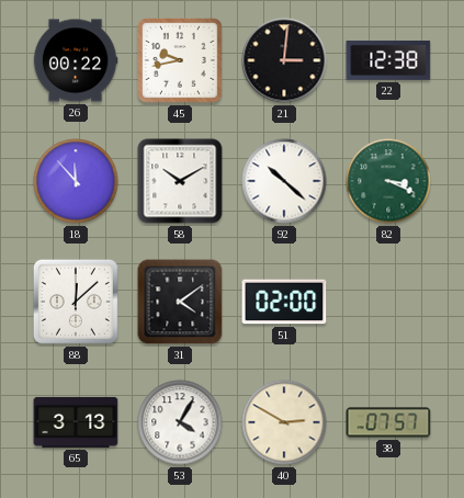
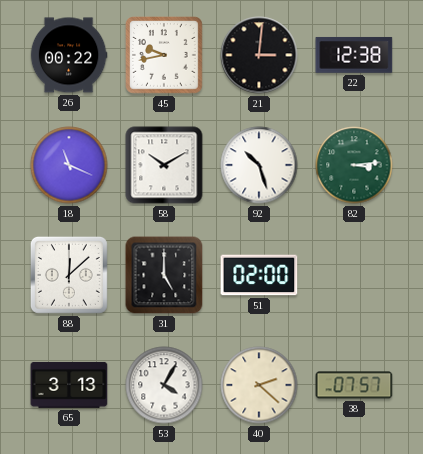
18: 11:53 -> 11:19 (69, 165)
92: 10:22 -> 10:27 (259, 165)
82: 3:19 -> 3:14 (354, 165)
31: 4:09 -> 5:00 (164, 275)
40: 2:50 -> 2:22 (259, 385)
